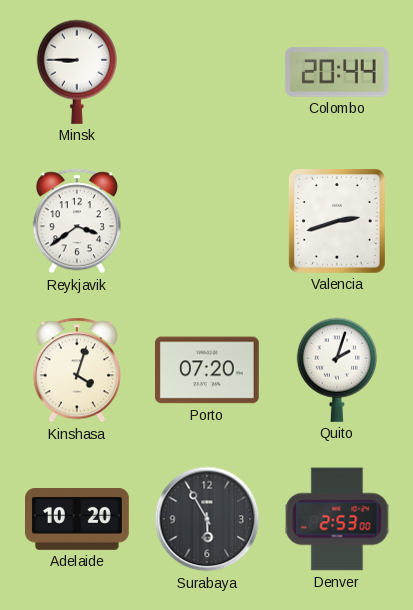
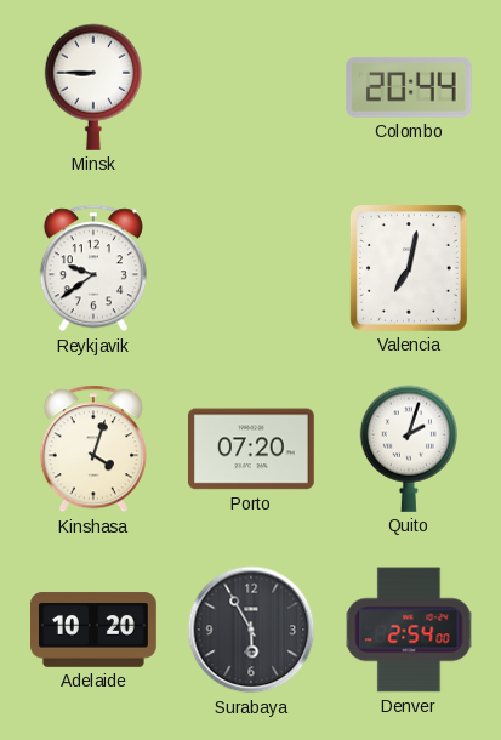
Reykjavik: 3:39 -> 9:39 (93, 268)
Valencia: 2:42 -> 7:02 (409, 268)
Denver: 2:53 -> 2:54 (409, 630)
